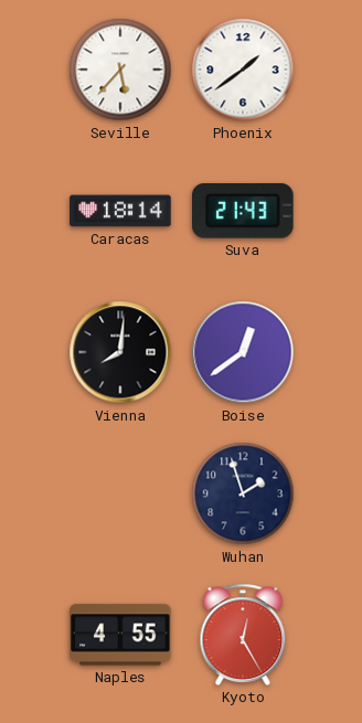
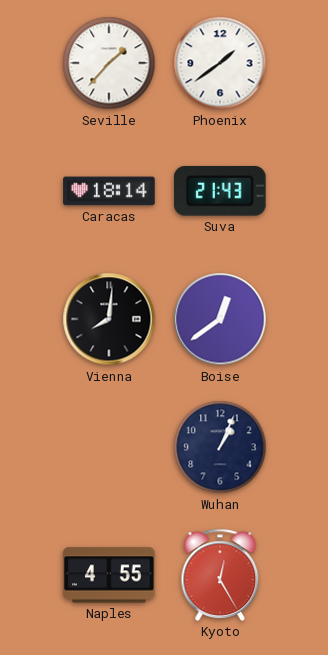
Seville: 5:37 -> 1:37 (109, 63)
Wuhan: 1:57 -> 1:04 (220, 447)
